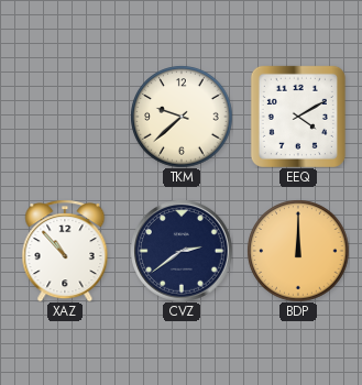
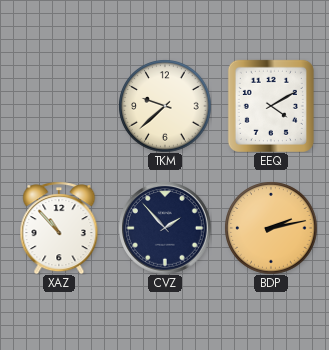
CVZ: 2:39 -> 1:53 (165, 228)
BDP: 12:00 -> 2:13 (271, 228)
